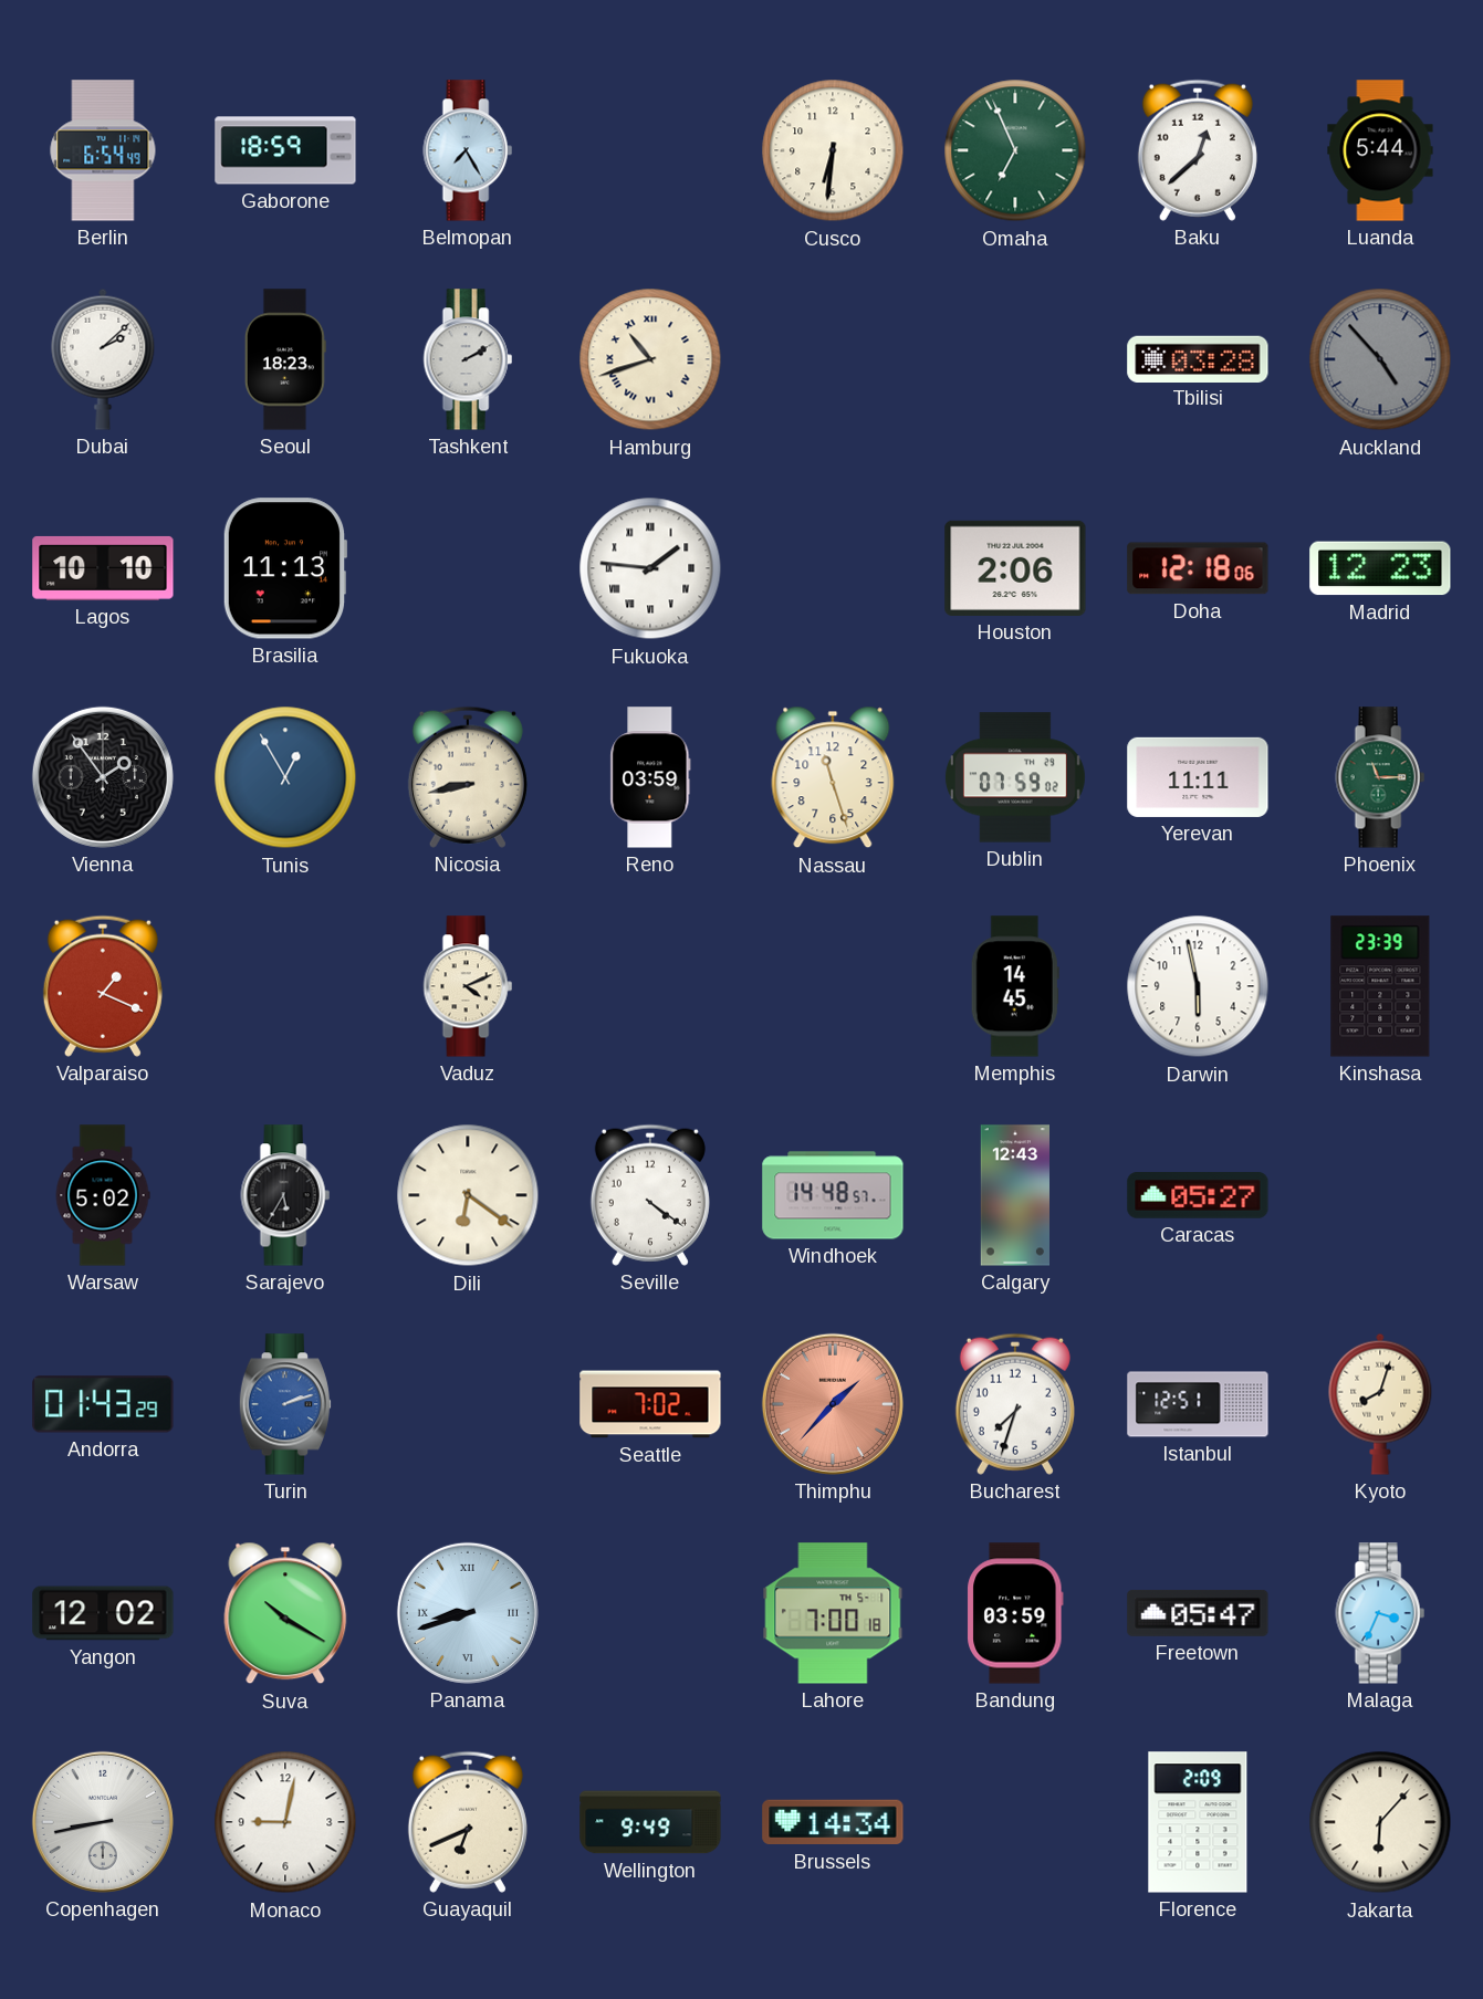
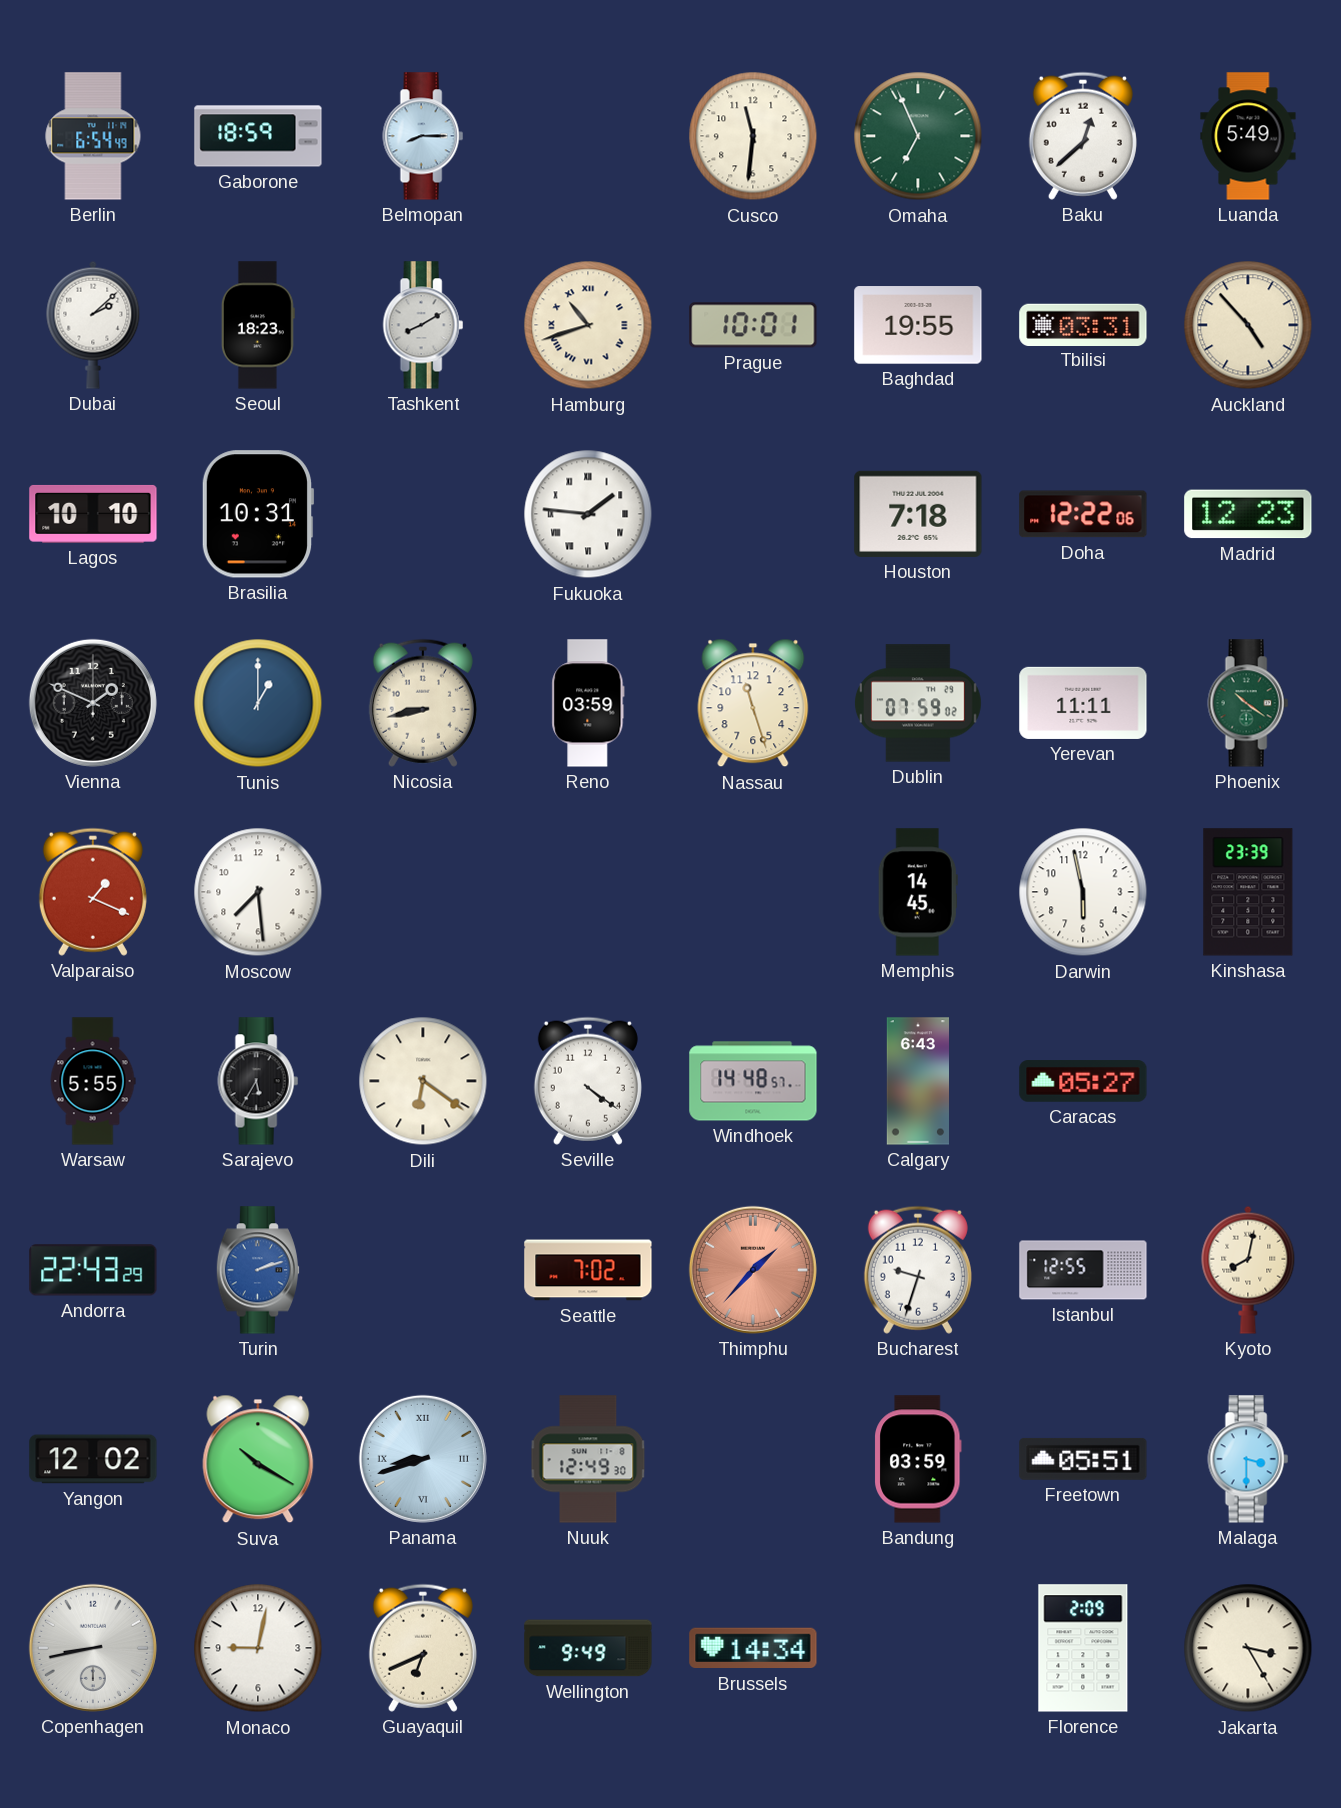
Belmopan: 7:25 -> 8:15 (423, 136)
Cusco: 6:31 -> 11:31 (753, 136)
Luanda: 5:44 -> 5:49 (1248, 136)
Tashkent: 2:10 -> 8:10 (423, 325)
Prague: none -> 10:01 (753, 325)
Baghdad: none -> 19:55 (918, 325)
Tbilisi: 03:28 -> 03:31 (1083, 324)
Auckland dial: grey -> cream (1248, 325)
Brasilia: 11:13 -> 10:31 (258, 514)
Houston: 2:06 -> 7:18 (918, 514)
Doha: 12:18 -> 12:22 (1083, 514)
Vienna: 1:54 -> 1:49 (93, 703)
Tunis: 12:55 -> 1:00 (258, 703)
Phoenix: 11:15 -> 10:21 (1248, 703)
Moscow: none -> 7:29 (258, 892)
Vaduz: 4:11 -> none (468, 986)
Warsaw: 5:02 -> 5:55 (93, 1081)
Calgary: 12:43 -> 6:43 (917, 1081)
Andorra: 01:43 -> 22:43 (93, 1270)
Bucharest: 7:33 -> 9:33 (918, 1270)
Istanbul: 12:51 -> 12:55 (1083, 1270)
Kyoto: 8:03 -> 8:02 (1248, 1270)
Nuuk: none -> 12:49 (588, 1459)
Lahore: 7:00 -> none (833, 1613)
Freetown: 05:47 -> 05:51 (1083, 1459)
Malaga: 3:34 -> 3:30 (1248, 1459)
Jakarta: 6:07 -> 3:25 (1248, 1648)
